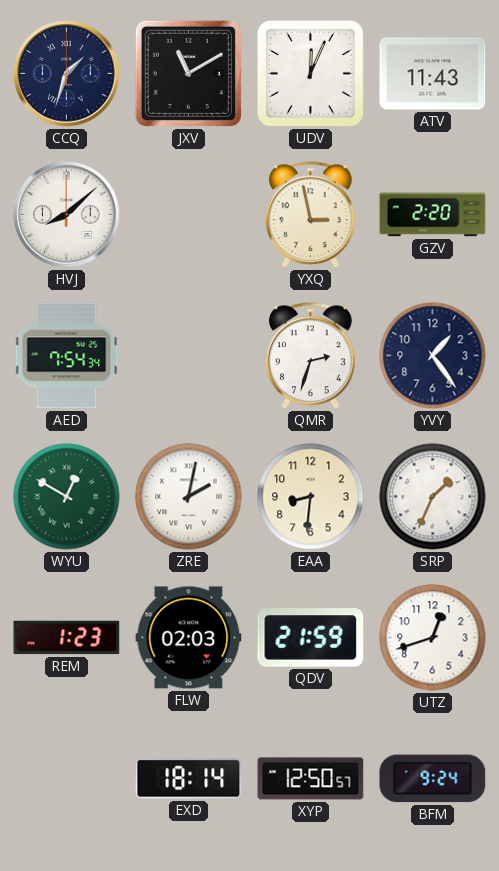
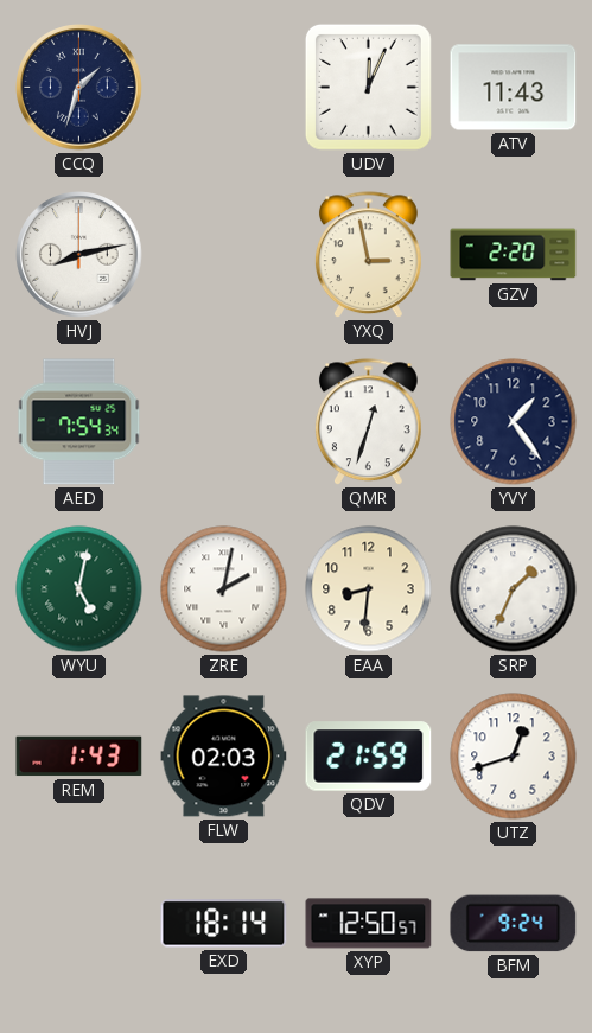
JXV: 11:10 -> none (188, 73)
HVJ: 8:08 -> 8:13 (79, 255)
QMR: 2:33 -> 12:33 (369, 422)
WYU: 12:50 -> 5:02 (79, 589)
REM: 1:23 -> 1:43 (79, 757)
